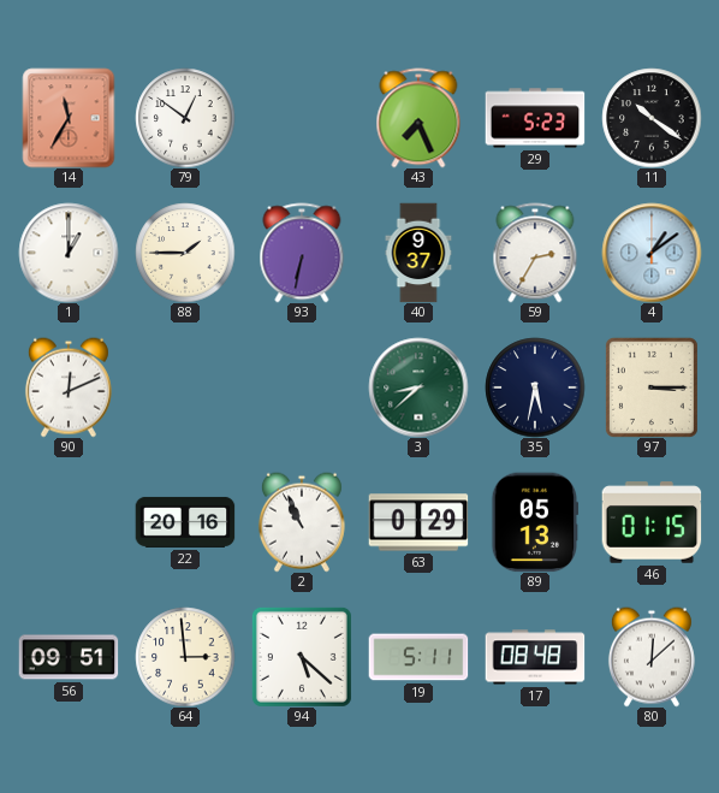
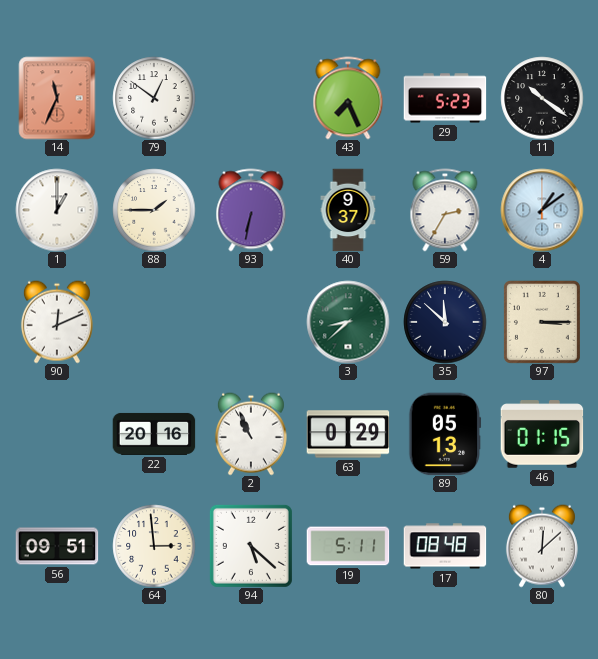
14: 11:35 -> 11:34 (57, 98)
35: 5:32 -> 11:52 (445, 322)
